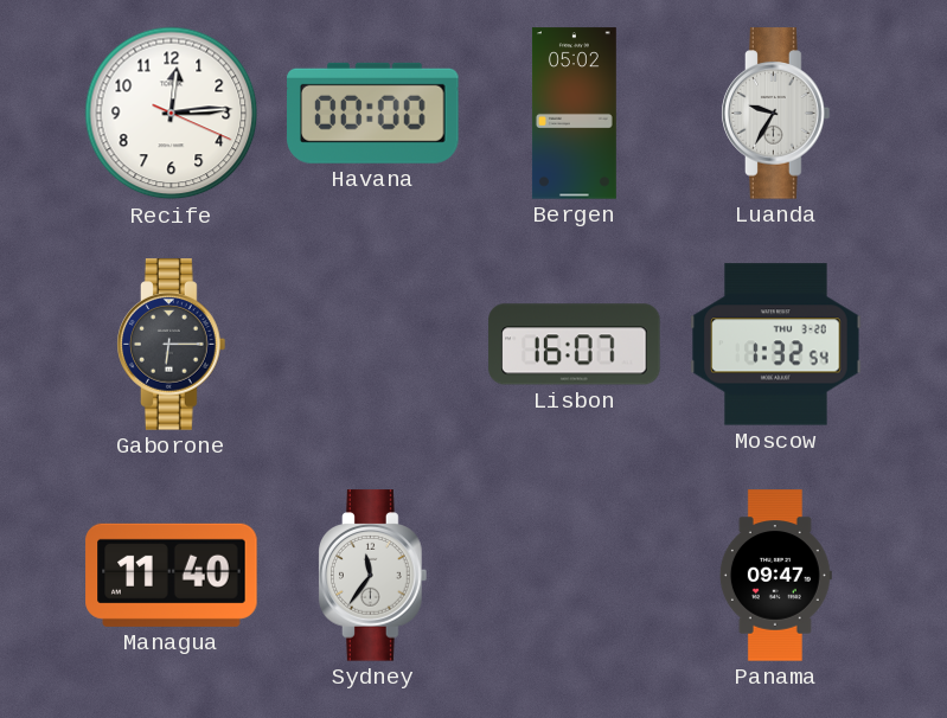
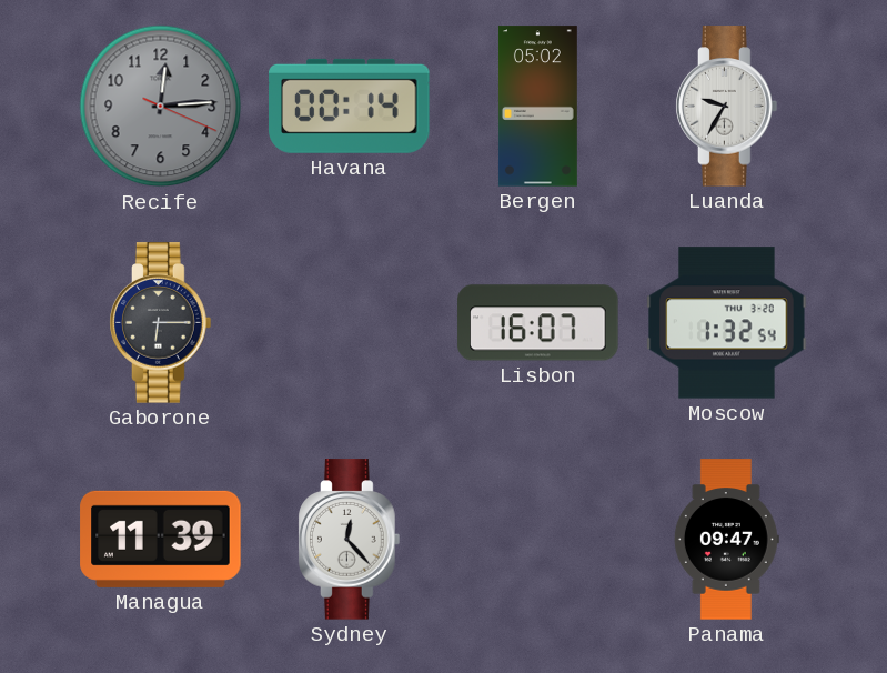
Recife dial: white -> grey (161, 107)
Havana: 00:00 -> 00:14 (350, 106)
Managua: 11:40 -> 11:39 (161, 539)
Sydney: 11:36 -> 12:23 (350, 540)
